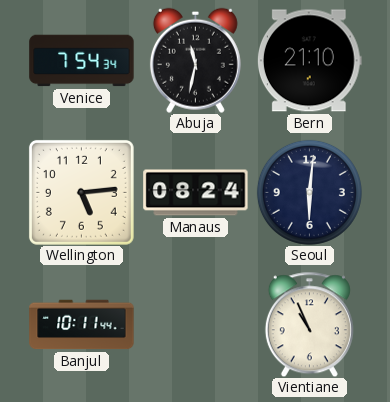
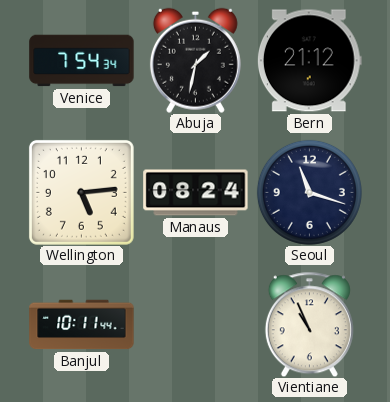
Abuja: 11:32 -> 1:32 (195, 60)
Bern: 21:10 -> 21:12 (309, 61)
Seoul: 6:01 -> 11:18 (309, 192)
